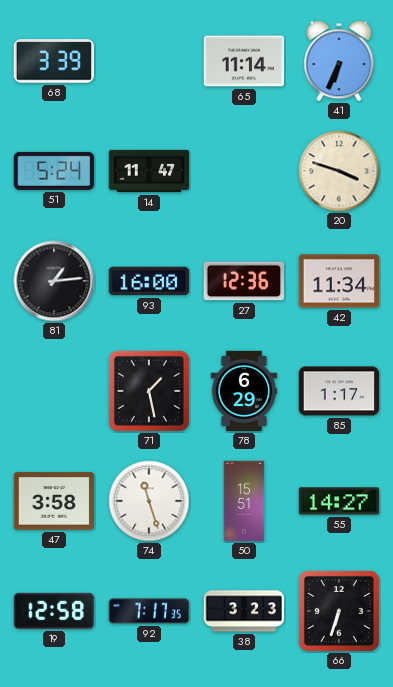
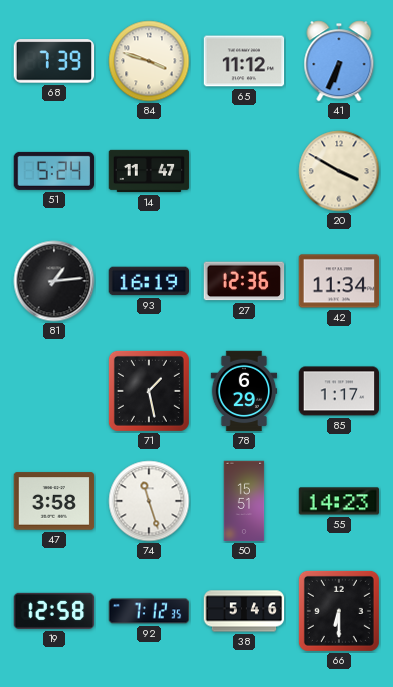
68: 3:39 -> 7:39 (54, 61)
84: none -> 3:48 (149, 61)
65: 11:14 -> 11:12 (244, 61)
20: 3:48 -> 3:50 (339, 171)
93: 16:00 -> 16:19 (149, 281)
55: 14:27 -> 14:23 (339, 501)
92: 7:17 -> 7:12 (149, 611)
38: 3:23 -> 5:46 (244, 611)
66: 6:33 -> 6:30 (339, 611)
